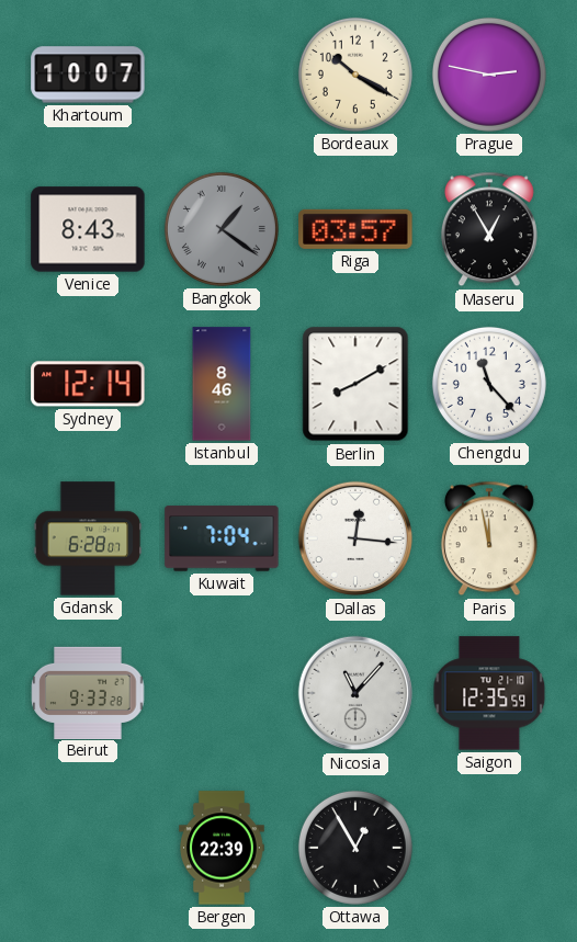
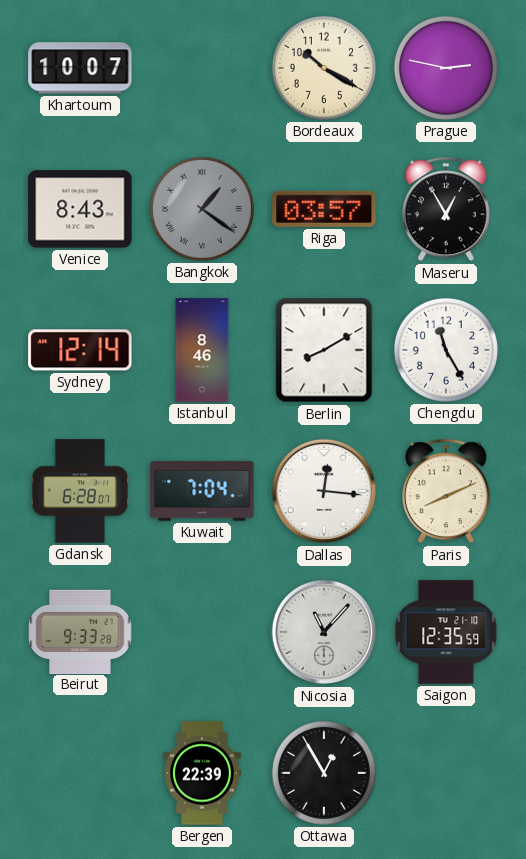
Chengdu: 11:23 -> 11:25 (446, 350)
Paris: 11:58 -> 8:11 (446, 491)
